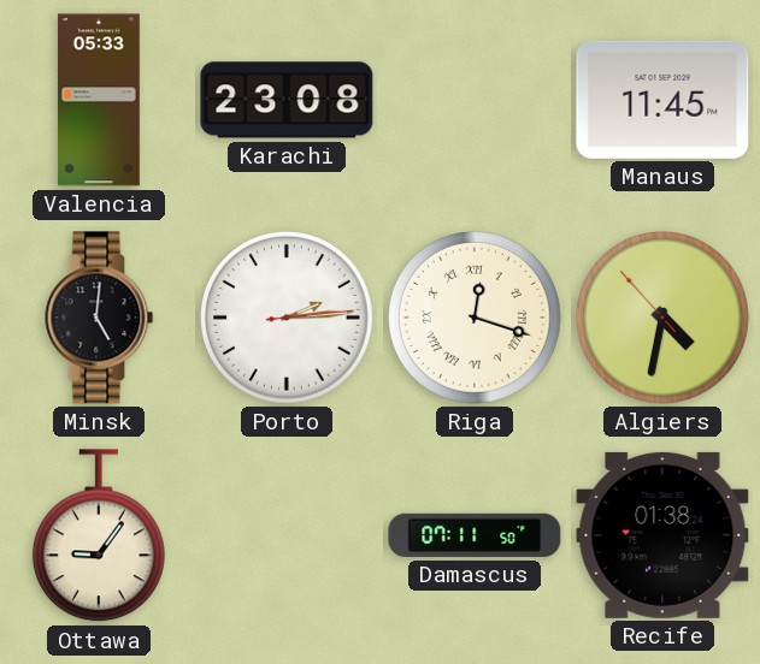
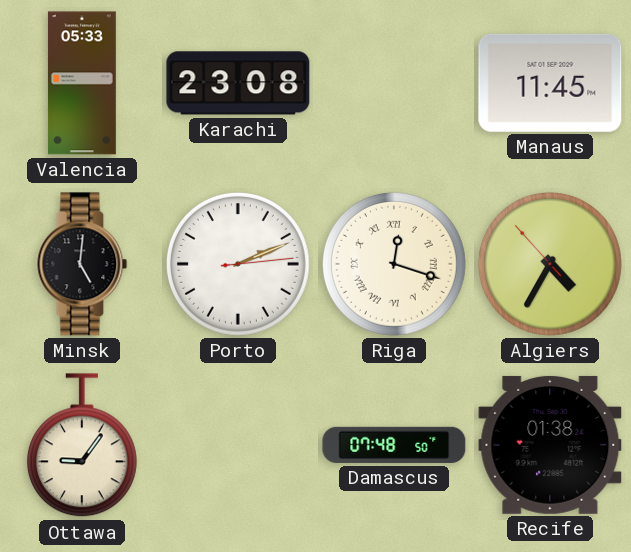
Porto: 2:14 -> 2:11 (238, 264)
Algiers: 4:31 -> 4:34 (550, 264)
Damascus: 07:11 -> 07:48 (394, 445)
